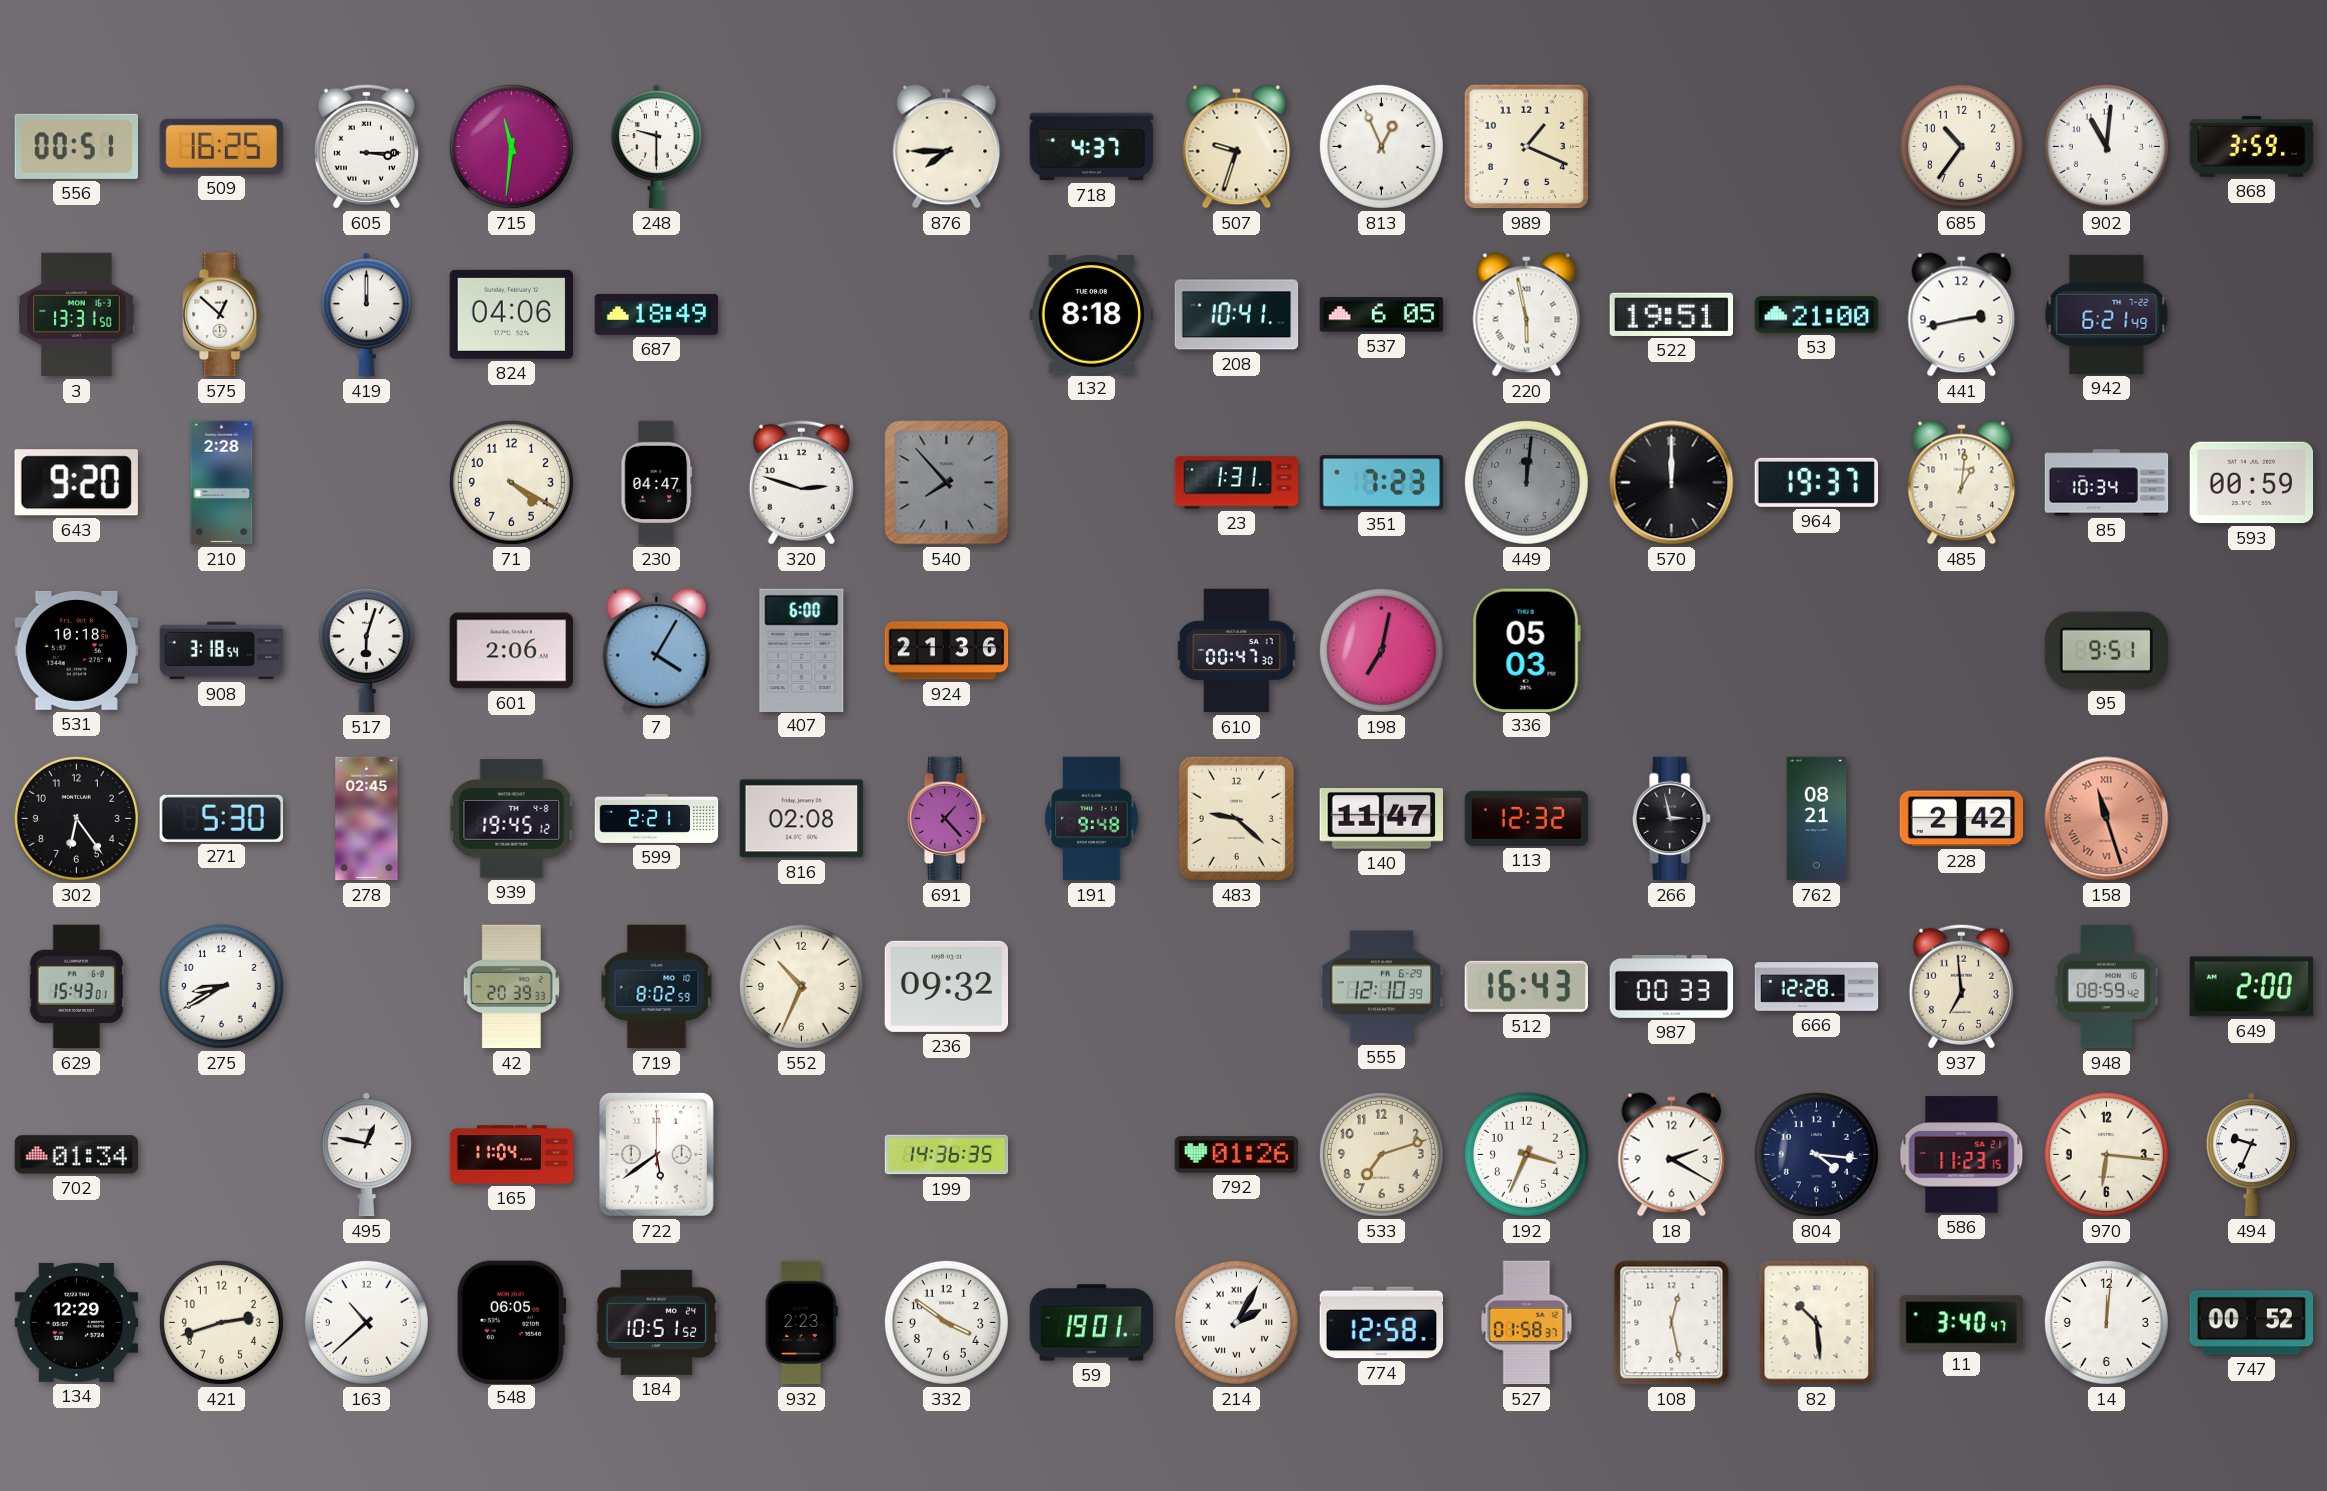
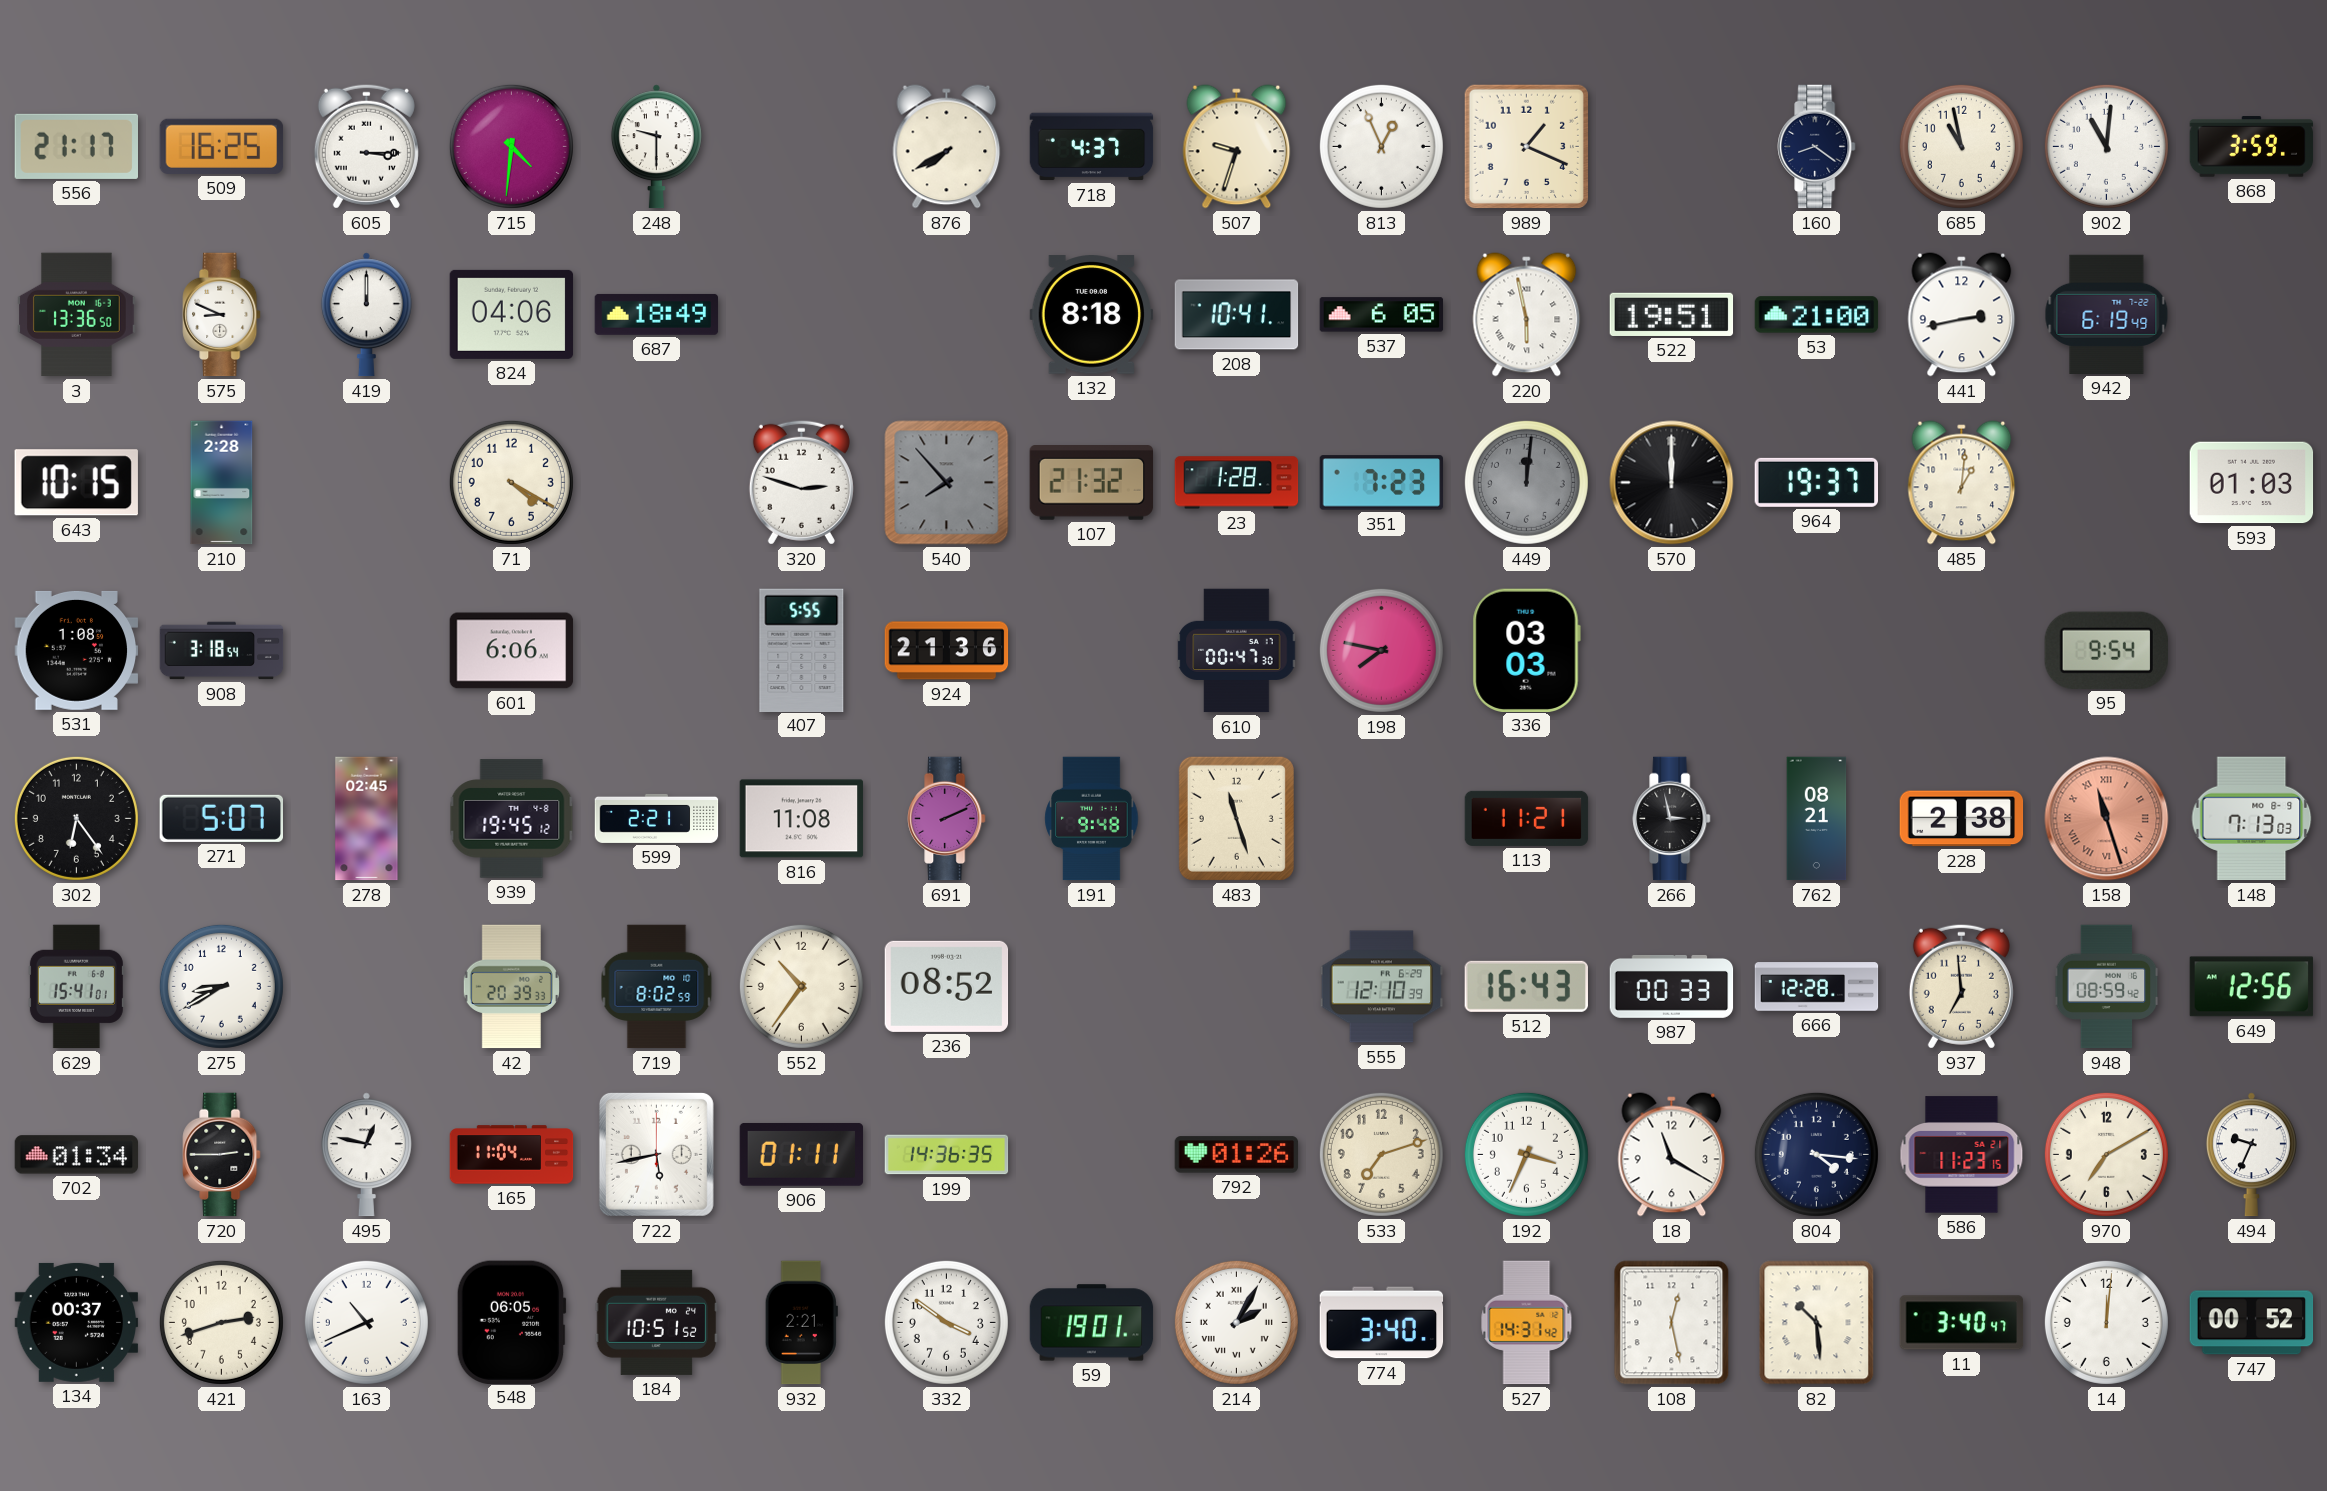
556: 00:51 -> 21:17 (76, 146)
715: 11:31 -> 4:31 (511, 146)
876: 7:45 -> 7:40 (947, 147)
160: none -> 8:21 (1817, 147)
685: 10:36 -> 10:58 (1961, 146)
3: 13:31 -> 13:36 (77, 315)
575: 12:52 -> 8:49 (222, 315)
942: 6:21 -> 6:19 (2107, 314)
643: 9:20 -> 10:15 (76, 483)
230: 04:47 -> none (657, 483)
107: none -> 21:32 (1092, 483)
23: 1:31 -> 1:28 (1237, 483)
85: 10:34 -> none (2107, 483)
593: 00:59 -> 01:03 (2252, 483)
531: 10:18 -> 1:08 (77, 650)
517: 6:03 -> none (366, 651)
601: 2:06 -> 6:06 (512, 651)
7: 4:05 -> none (657, 651)
407: 6:00 -> 5:55 (802, 650)
198: 7:02 -> 7:47 (1381, 650)
336: 05:03 -> 03:03 (1526, 650)
95: 9:51 -> 9:54 (2106, 650)
271: 5:30 -> 5:07 (222, 818)
816: 02:08 -> 11:08 (802, 819)
691: 1:23 -> 2:11 (947, 819)
483: 9:22 -> 11:27 (1236, 818)
140: 11:47 -> none (1381, 819)
113: 12:32 -> 11:21 (1527, 818)
228: 2:42 -> 2:38 (1962, 819)
148: none -> 7:13 (2252, 819)
629: 15:43 -> 15:41 (76, 987)
552: 10:34 -> 10:36 (801, 986)
236: 09:32 -> 08:52 (947, 986)
649: 2:00 -> 12:56 (2252, 987)
720: none -> 2:45 (222, 1155)
722: 5:39 -> 5:43 (656, 1154)
906: none -> 01:11 (802, 1154)
18: 2:20 -> 11:20 (1672, 1155)
970: 6:16 -> 7:10 (2106, 1154)
134: 12:29 -> 00:37 (77, 1322)
163: 10:38 -> 10:41 (366, 1322)
932: 2:23 -> 2:21 (801, 1323)
774: 12:58 -> 3:40 (1382, 1323)
527: 01:58 -> 14:31 (1527, 1323)
